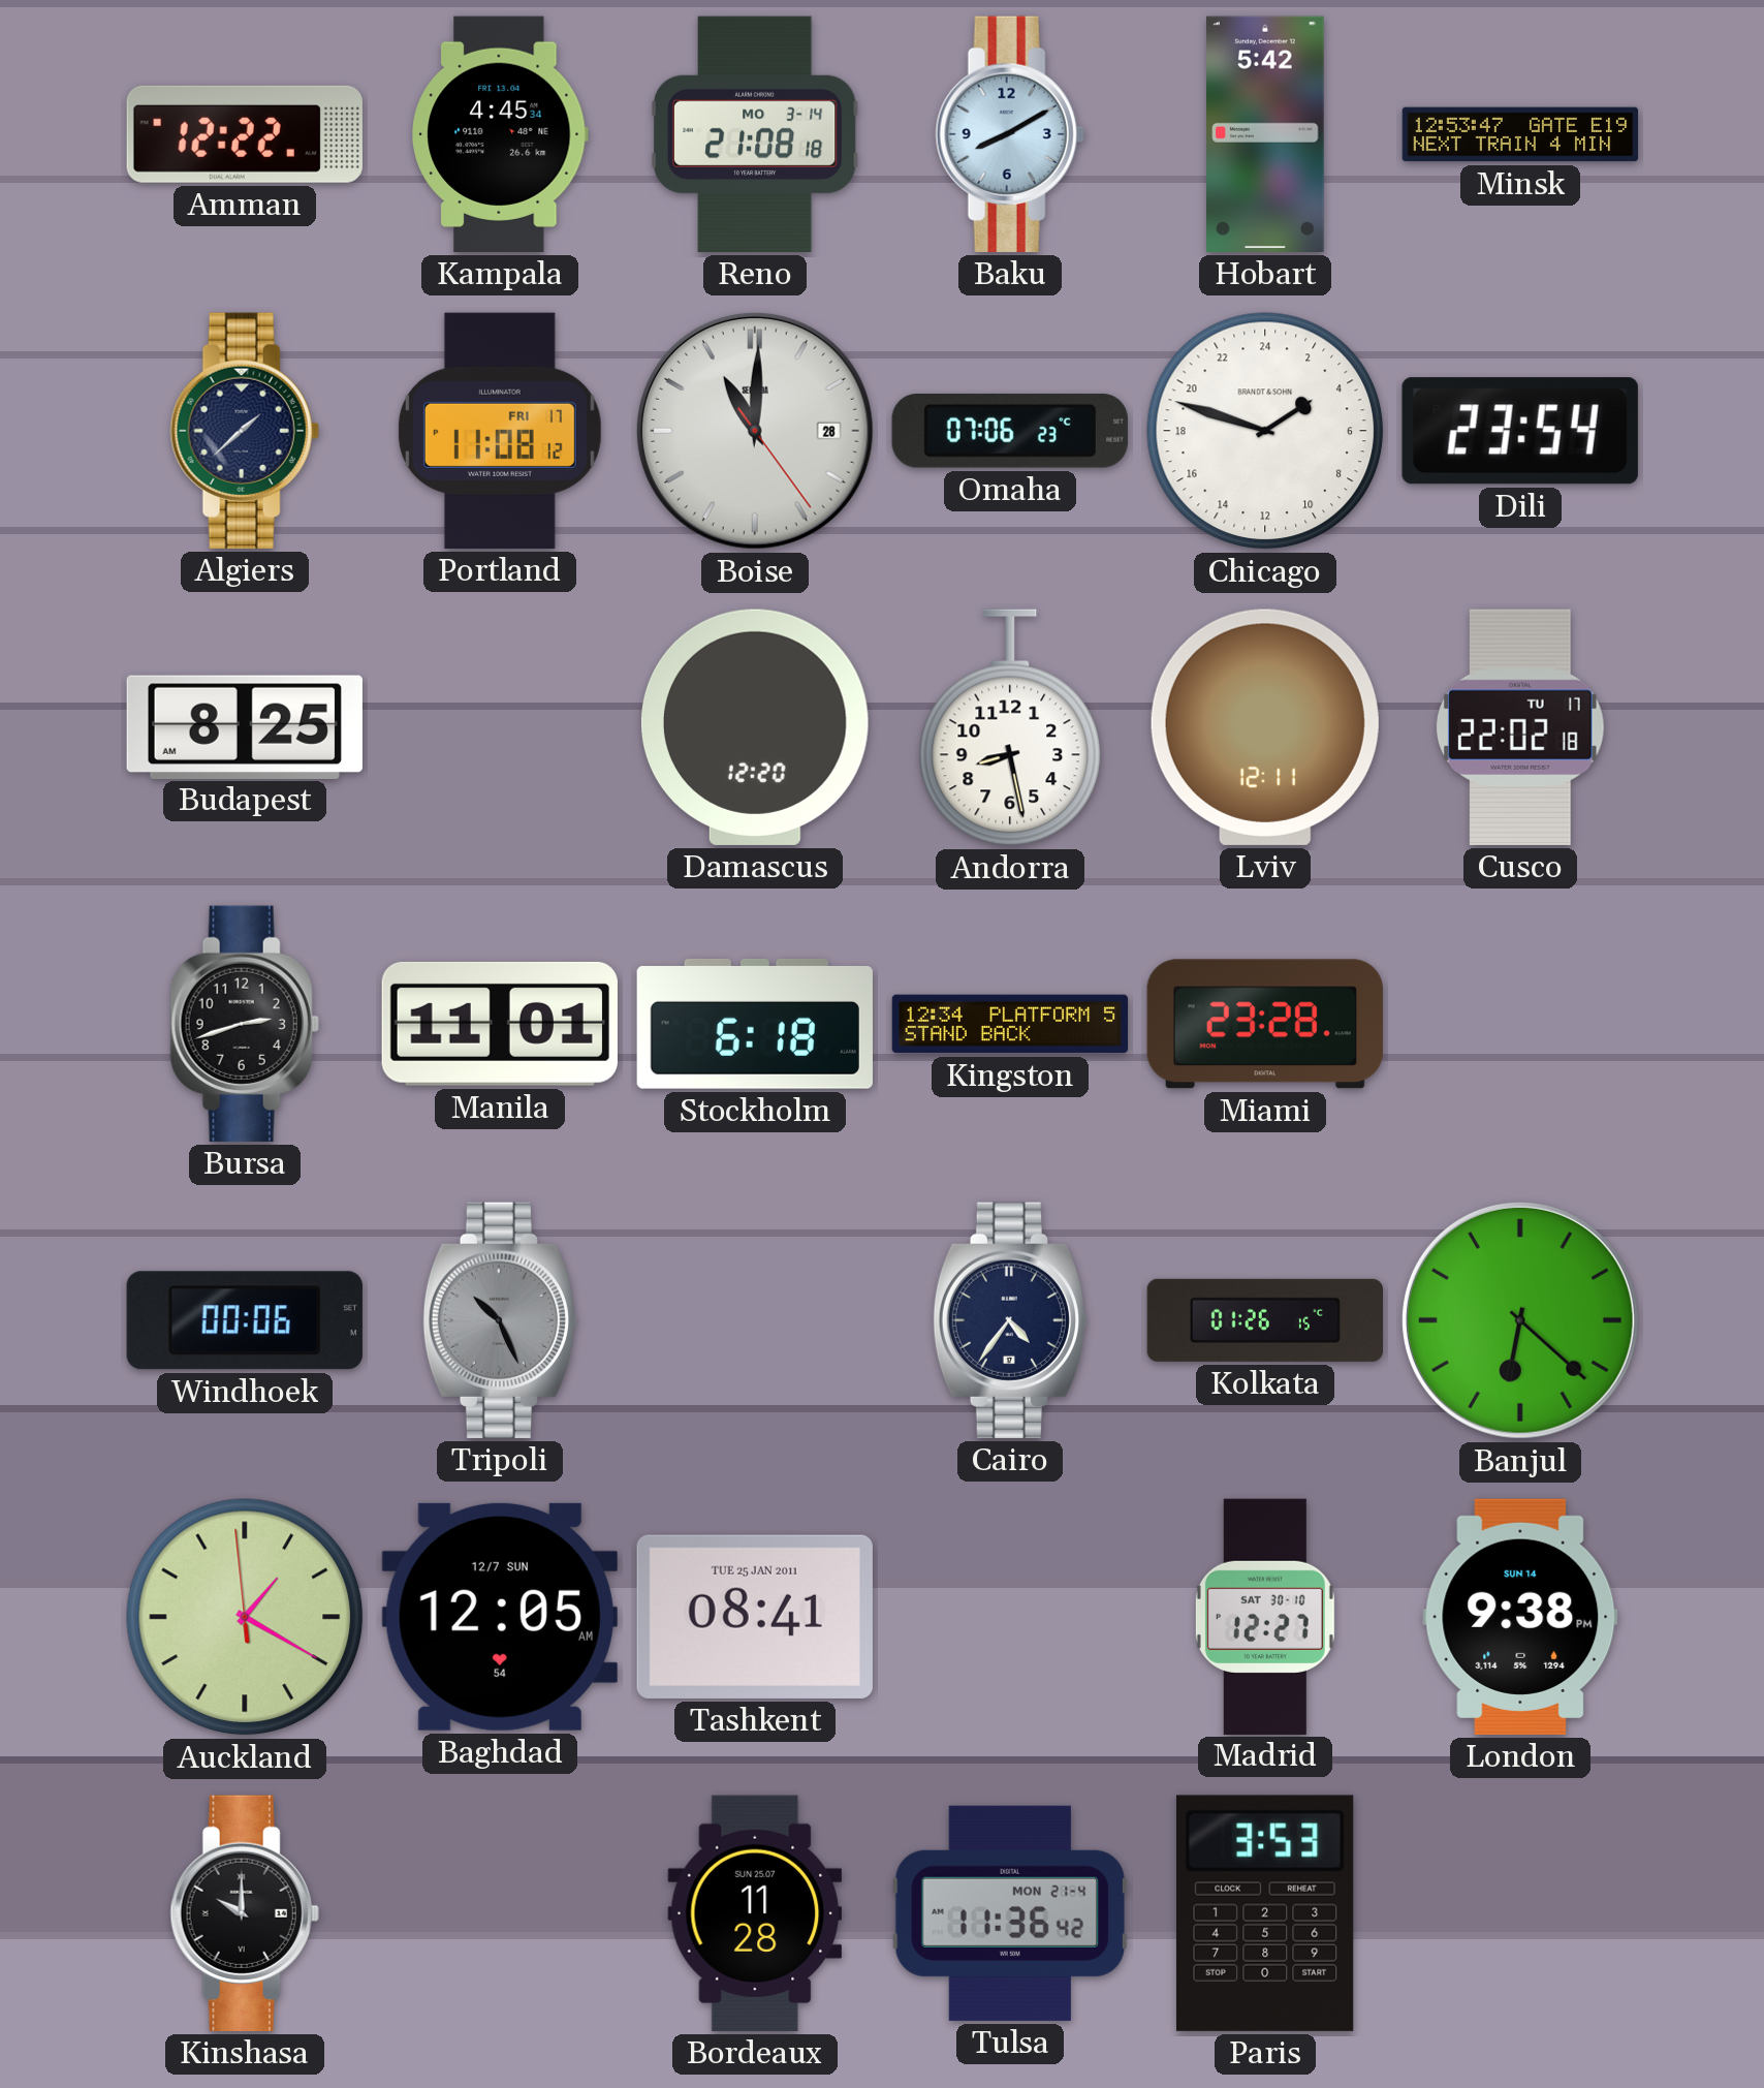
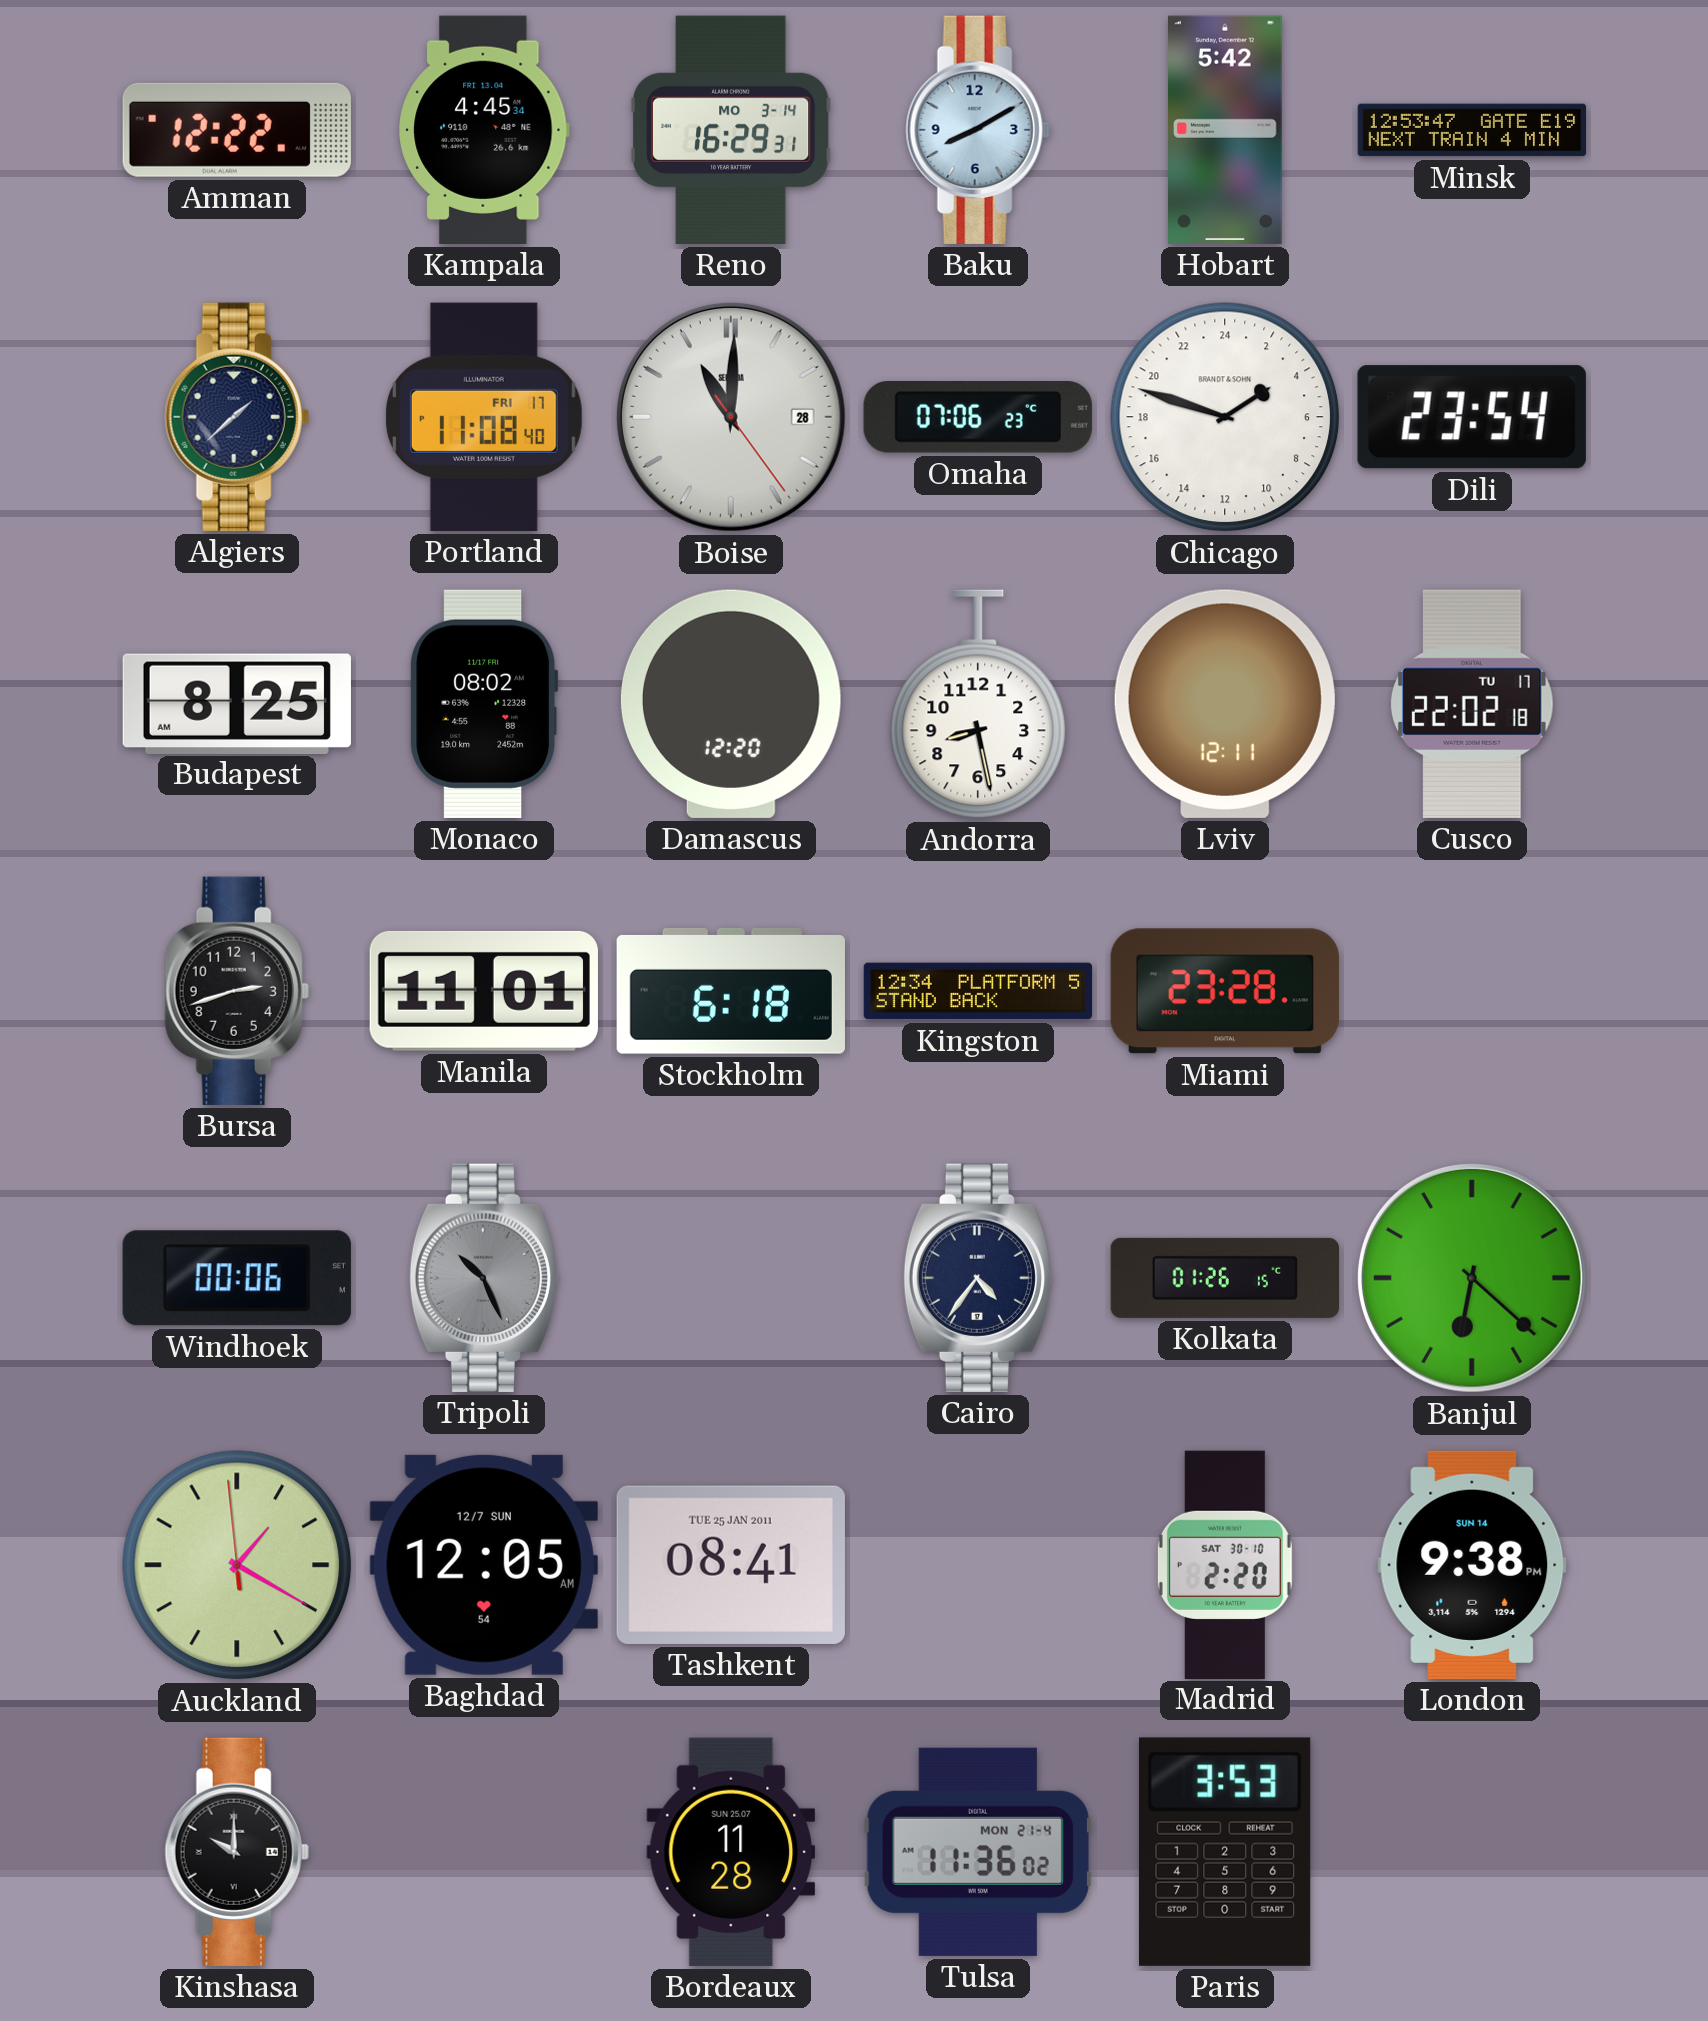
Reno: 21:08 -> 16:29 (731, 130)
Portland: 11:08:12 -> 11:08:40 (484, 417)
Monaco: none -> 08:02 (484, 704)
Madrid: 12:27 -> 2:20 (1225, 1564)
Tulsa: 11:36:42 -> 11:36:02 (978, 1852)
